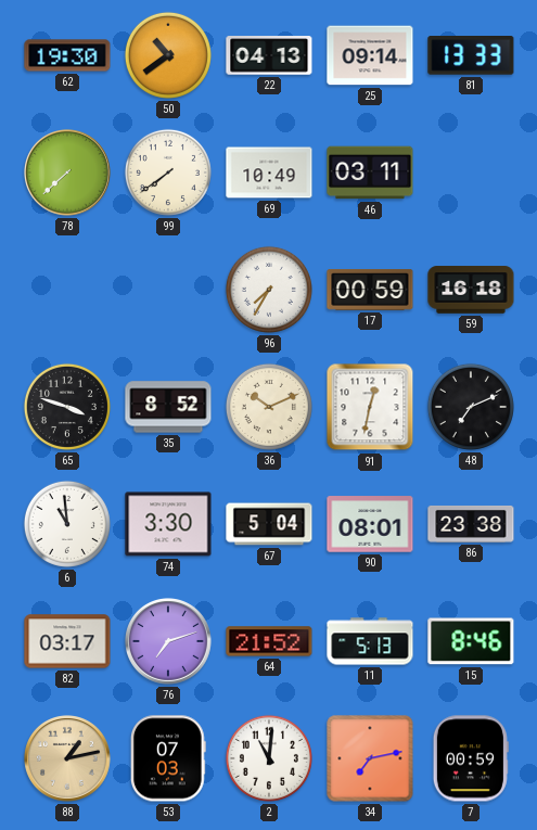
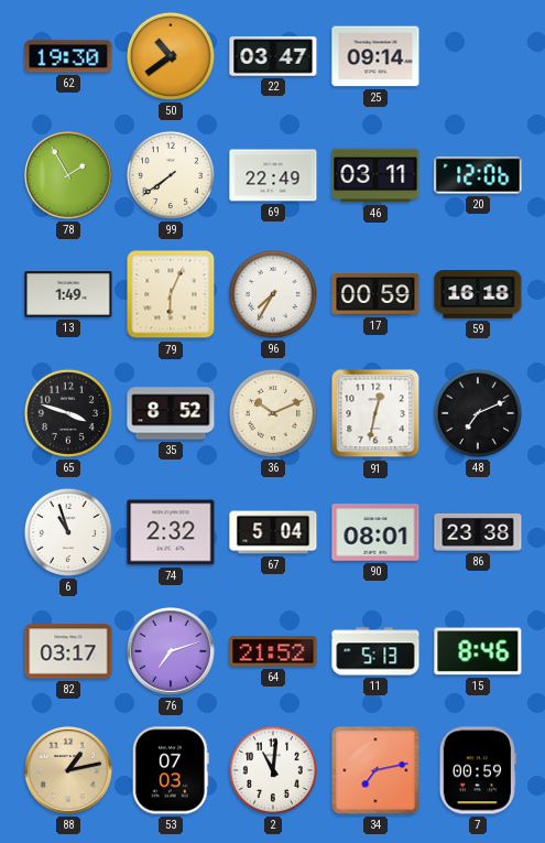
22: 04:13 -> 03:47 (273, 56)
81: 13:33 -> none (471, 56)
78: 7:38 -> 1:55 (69, 176)
69: 10:49 -> 22:49 (273, 175)
20: none -> 12:06 (478, 175)
13: none -> 1:49 (68, 295)
79: none -> 6:04 (171, 294)
6: 10:59 -> 10:57 (68, 532)
74: 3:30 -> 2:32 (171, 532)
